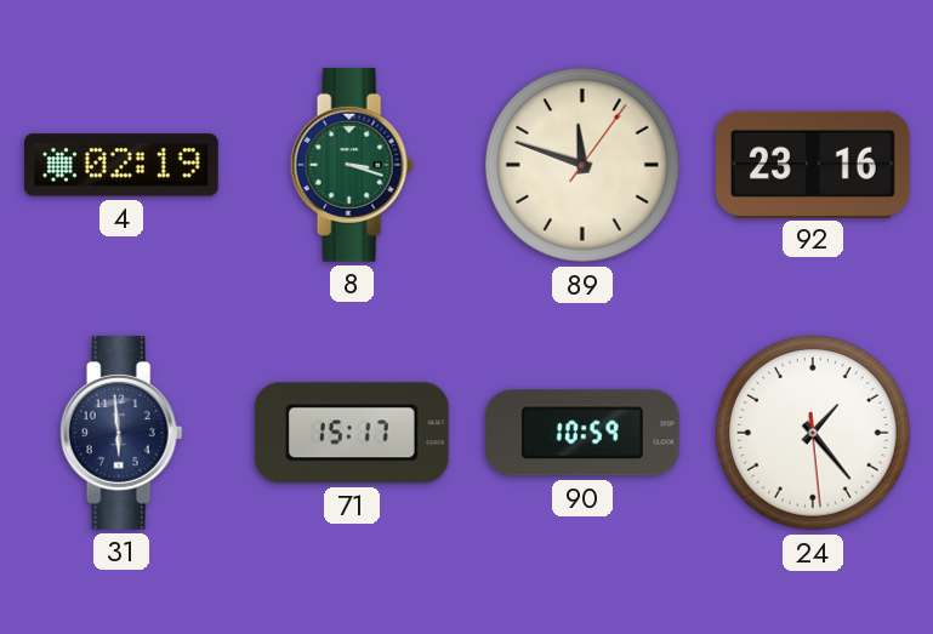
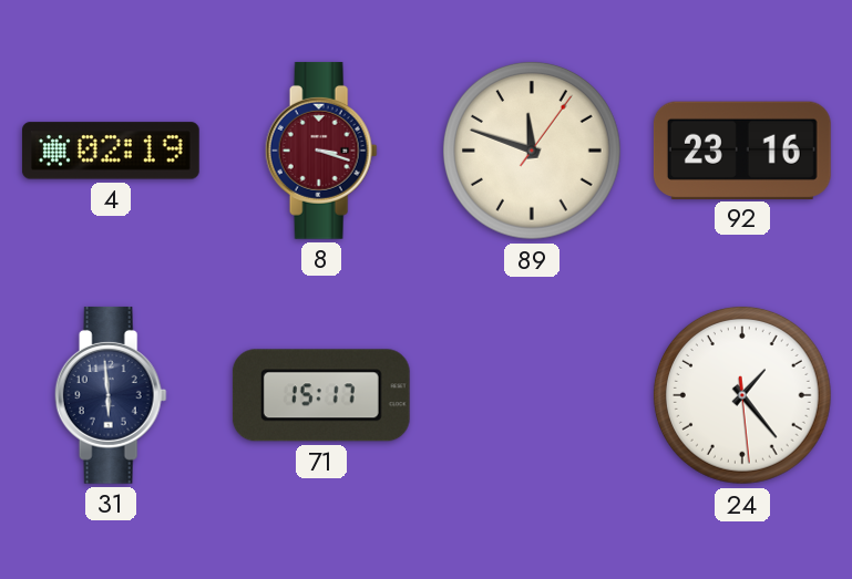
8 dial: green -> burgundy (321, 151)
90: 10:59 -> none (582, 433)
